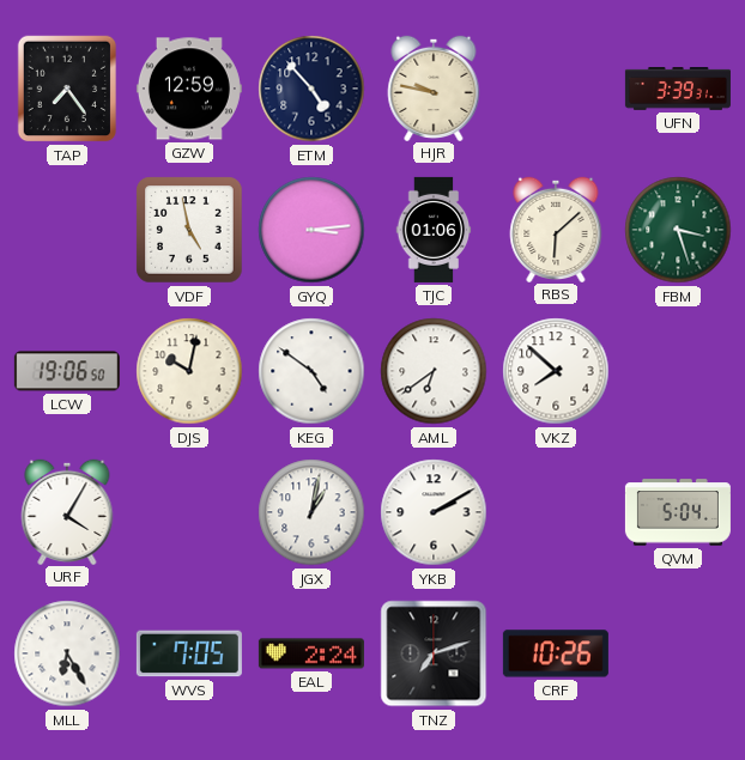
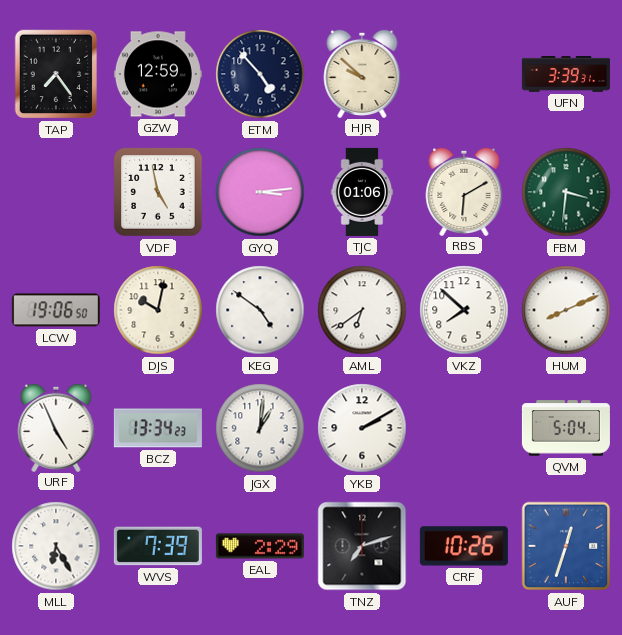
HJR: 9:47 -> 9:52 (362, 73)
RBS: 6:08 -> 6:10 (464, 191)
FBM: 3:27 -> 3:31 (566, 192)
HUM: none -> 8:11 (566, 310)
URF: 4:05 -> 4:56 (56, 427)
BCZ: none -> 13:34 (158, 428)
JGX: 1:02 -> 1:01 (260, 428)
WVS: 7:05 -> 7:39 (158, 546)
EAL: 2:24 -> 2:29 (260, 546)
AUF: none -> 12:33 (566, 546)
